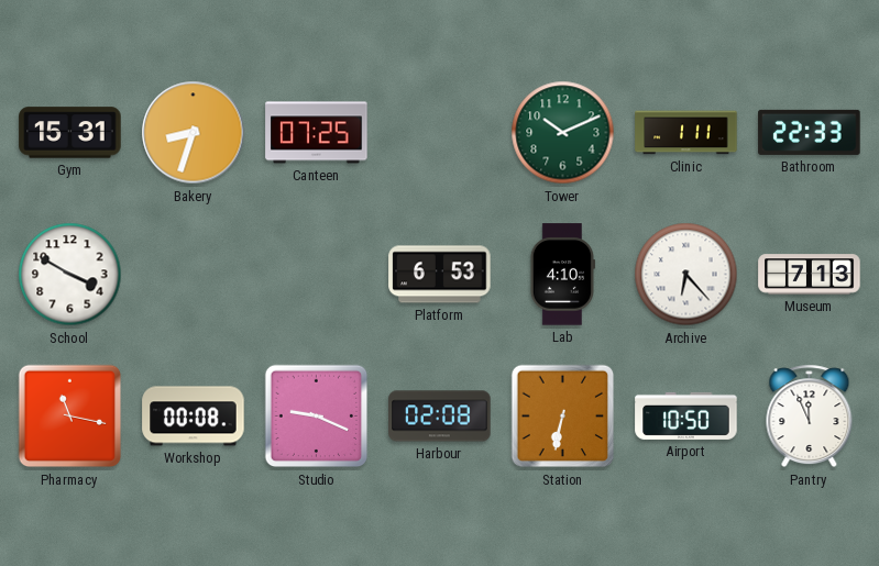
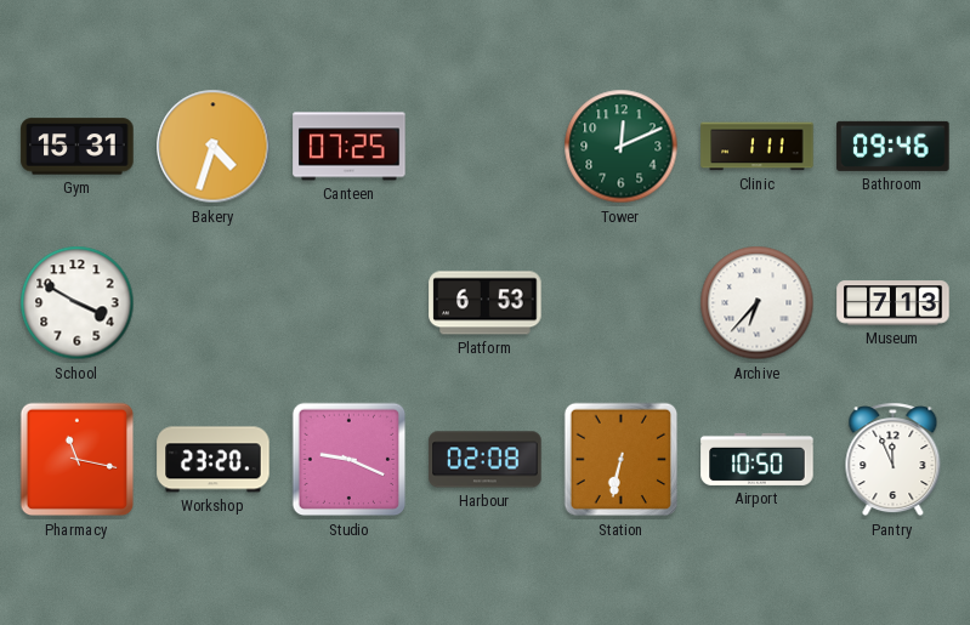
Bakery: 8:33 -> 4:33 (214, 147)
Tower: 10:11 -> 12:11 (622, 147)
Bathroom: 22:33 -> 09:46 (894, 146)
Lab: 4:10 -> none (562, 275)
Archive: 6:23 -> 6:37 (758, 303)
Workshop: 00:08 -> 23:20 (214, 460)
